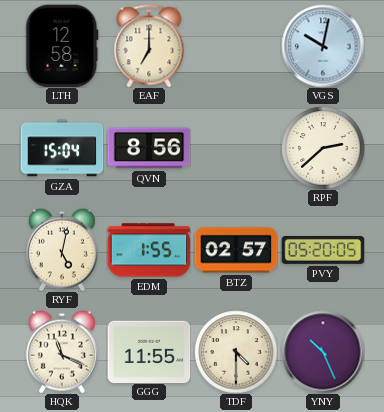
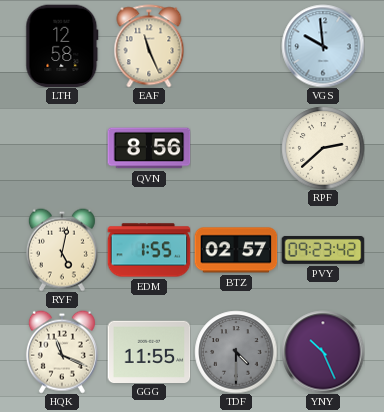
EAF: 7:00 -> 11:26 (149, 46)
VGS: 10:02 -> 9:59 (323, 46)
GZA: 15:04 -> none (62, 148)
PVY: 05:20 -> 09:23 (323, 250)
TDF dial: cream -> grey (236, 352)
